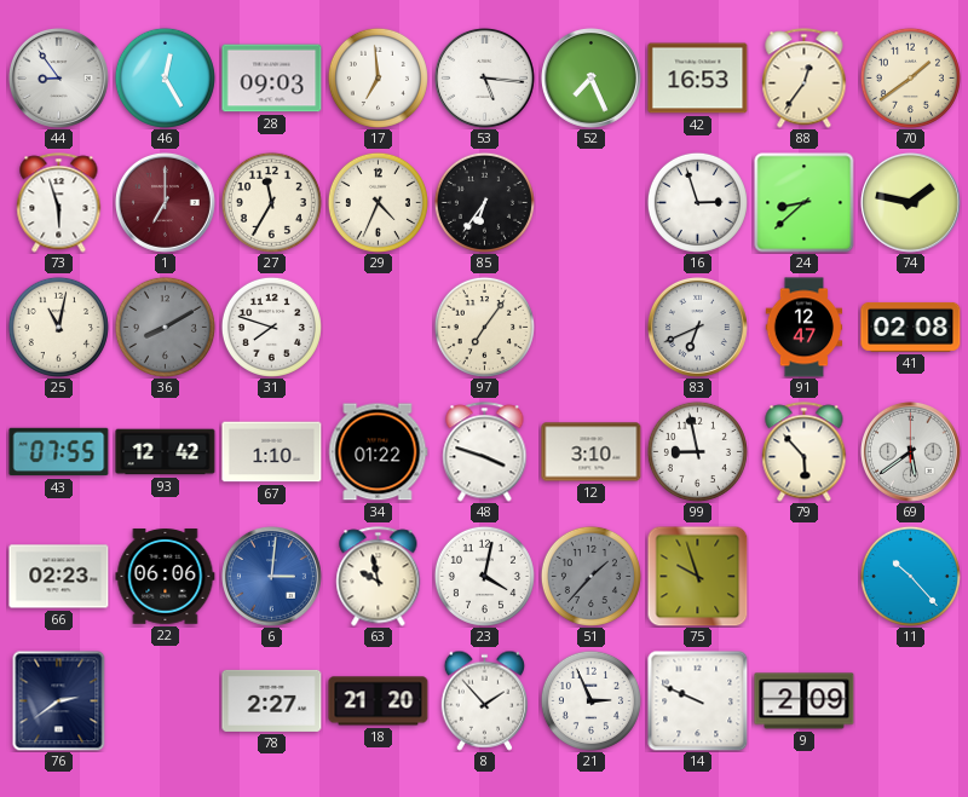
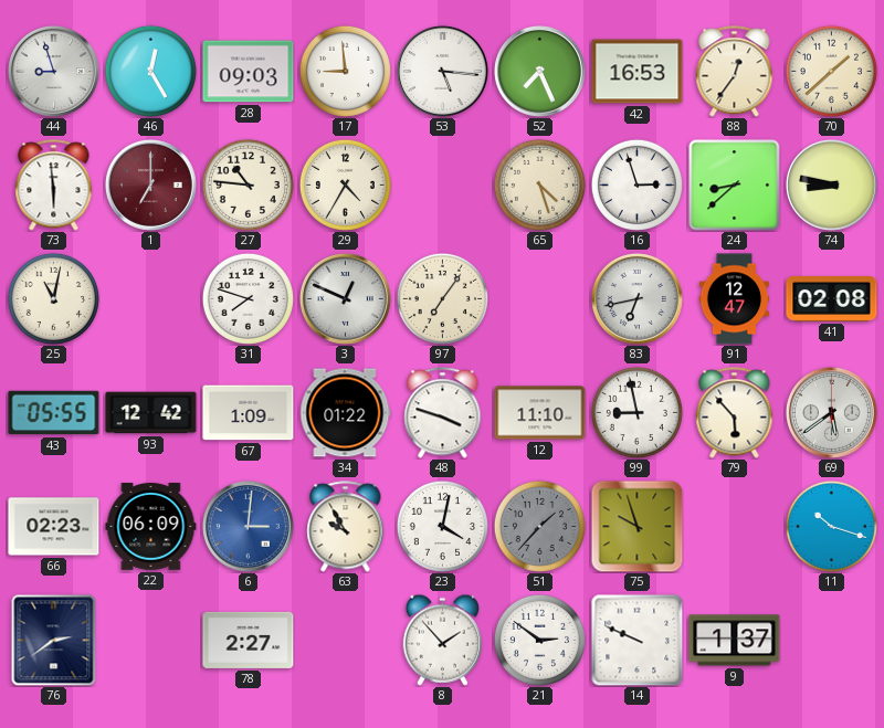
44: 8:54 -> 8:57 (53, 71)
17: 6:59 -> 8:59 (345, 71)
70: 1:39 -> 1:38 (831, 71)
73: 5:57 -> 5:59 (54, 186)
27: 11:35 -> 10:46 (248, 184)
29: 4:34 -> 4:35 (345, 184)
85: 6:36 -> none (484, 202)
65: none -> 4:27 (539, 184)
74: 1:47 -> 8:47 (831, 184)
36: 8:10 -> none (165, 327)
3: none -> 12:49 (345, 298)
83: 6:41 -> 6:43 (636, 298)
43: 07:55 -> 05:55 (54, 413)
67: 1:10 -> 1:09 (249, 413)
12: 3:10 -> 11:10 (540, 413)
22: 06:06 -> 06:09 (151, 527)
63: 9:58 -> 9:55 (346, 527)
11: 10:23 -> 10:18 (831, 526)
18: 21:20 -> none (379, 701)
21: 2:56 -> 2:51 (539, 640)
9: 2:09 -> 1:37 (735, 641)
